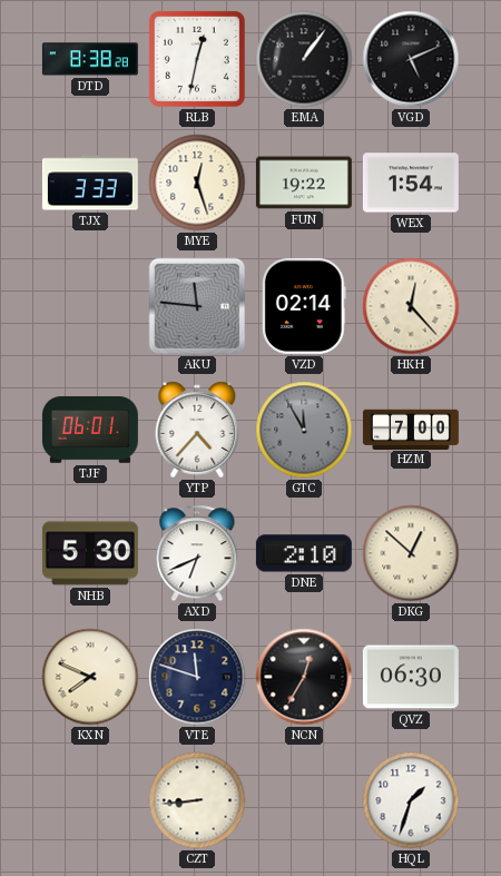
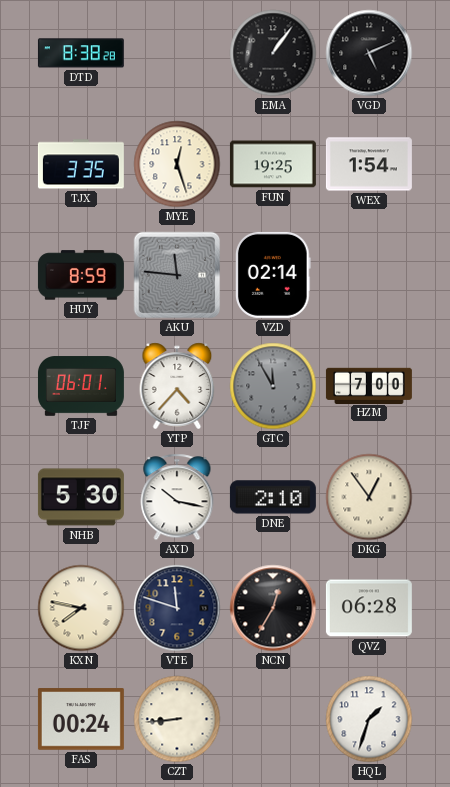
RLB: 12:32 -> none (197, 59)
TJX: 3:33 -> 3:35 (81, 164)
FUN: 19:22 -> 19:25 (273, 164)
HUY: none -> 8:59 (81, 275)
HKH: 12:23 -> none (411, 306)
AXD: 6:41 -> 10:17 (177, 497)
DKG: 12:52 -> 12:54 (369, 497)
KXN: 7:49 -> 7:47 (81, 608)
QVZ: 06:30 -> 06:28 (369, 608)
FAS: none -> 00:24 (81, 719)
